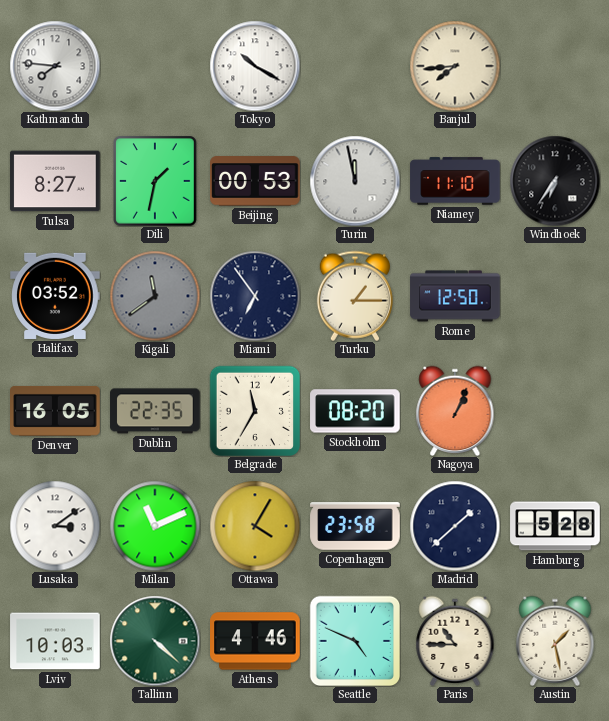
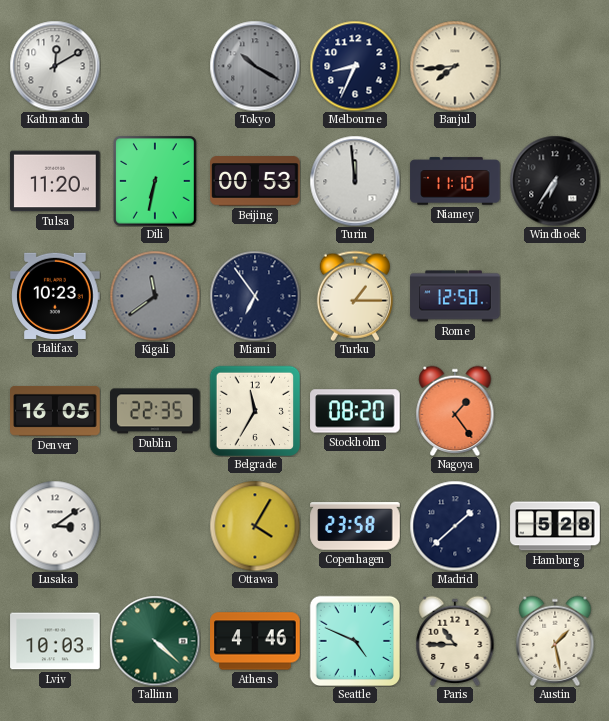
Kathmandu: 7:46 -> 12:10 (55, 66)
Tokyo dial: white -> grey (255, 66)
Melbourne: none -> 8:34 (355, 66)
Tulsa: 8:27 -> 11:20 (55, 181)
Dili: 1:32 -> 6:32 (156, 182)
Turin: 11:58 -> 11:59 (355, 181)
Halifax: 03:52 -> 10:23 (55, 296)
Nagoya: 1:04 -> 1:24 (455, 411)
Milan: 11:11 -> none (155, 526)
